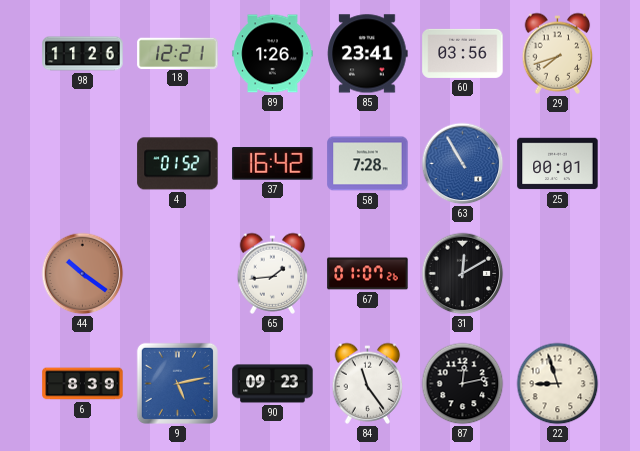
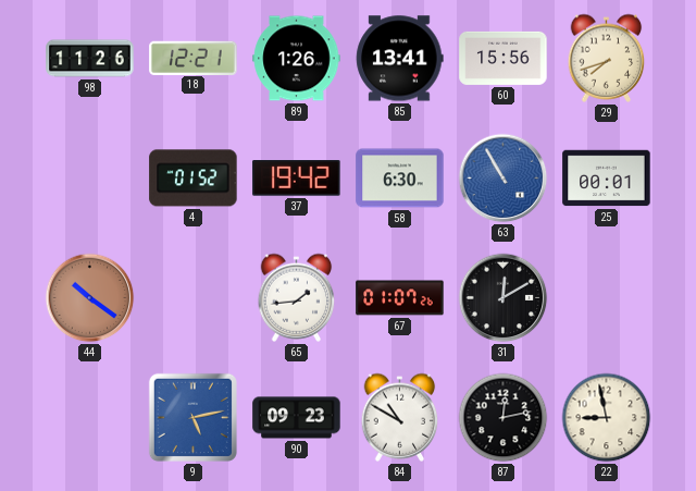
85: 23:41 -> 13:41 (400, 59)
60: 03:56 -> 15:56 (504, 58)
37: 16:42 -> 19:42 (297, 179)
58: 7:28 -> 6:30 (400, 179)
6: 8:39 -> none (83, 384)
84: 11:24 -> 10:50 (400, 417)
22: 8:57 -> 8:58 (607, 418)
